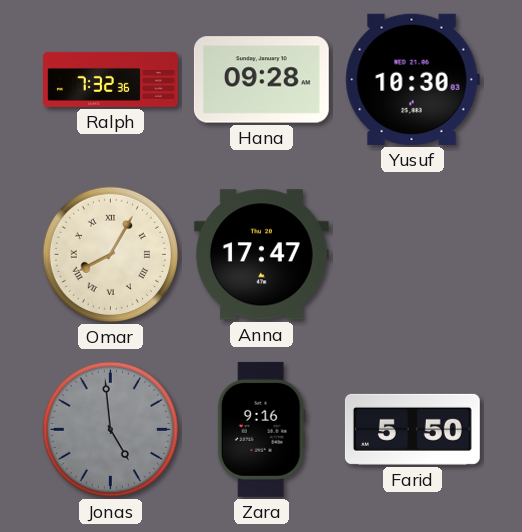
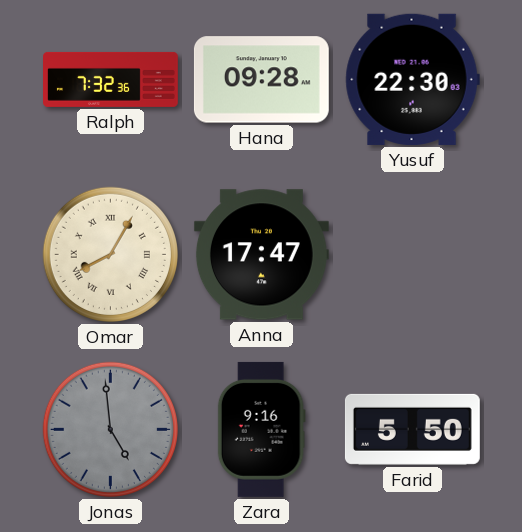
Yusuf: 10:30 -> 22:30 (412, 79)
